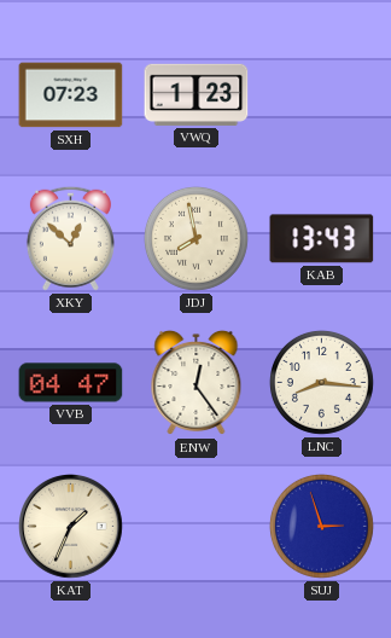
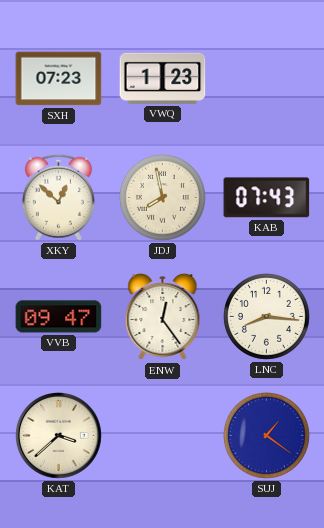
KAB: 13:43 -> 07:43 (267, 198)
VVB: 04:47 -> 09:47 (59, 317)
KAT: 1:34 -> 3:38 (59, 436)
SUJ: 2:57 -> 1:21 (266, 435)
